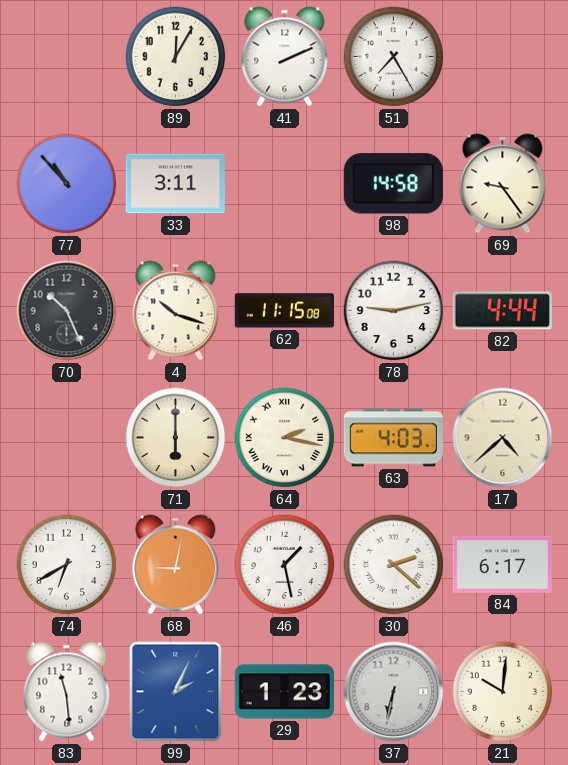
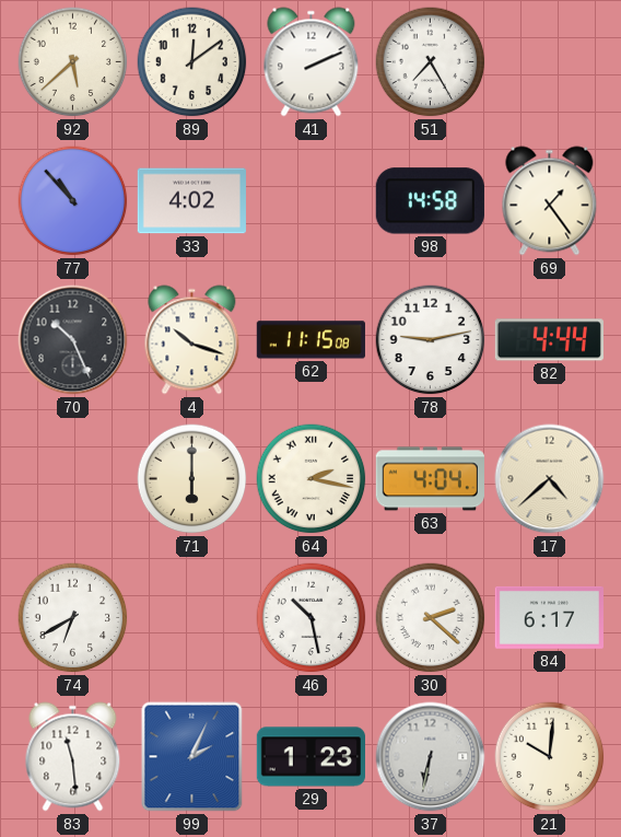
92: none -> 5:38 (73, 62)
89: 12:05 -> 12:09 (192, 62)
33: 3:11 -> 4:02 (191, 201)
69: 9:24 -> 1:24 (550, 201)
63: 4:03 -> 4:04 (430, 479)
68: 9:02 -> none (176, 565)
46: 1:28 -> 10:28 (312, 618)
